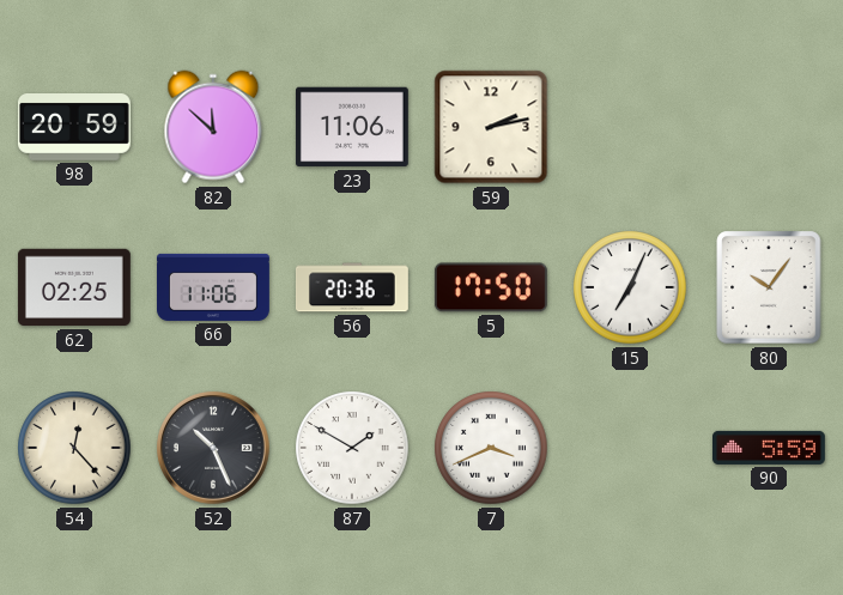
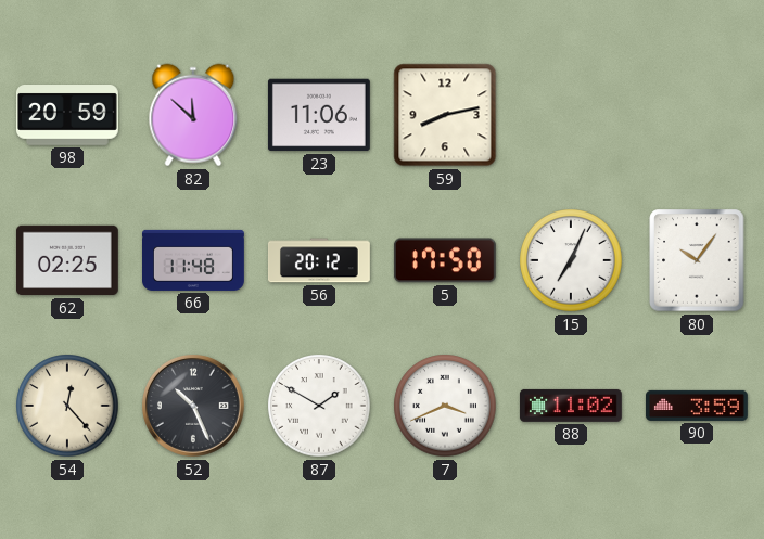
59: 2:13 -> 8:13 (445, 115)
66: 11:06 -> 11:48 (194, 260)
56: 20:36 -> 20:12 (319, 260)
88: none -> 11:02 (571, 406)
90: 5:59 -> 3:59 (697, 406)
